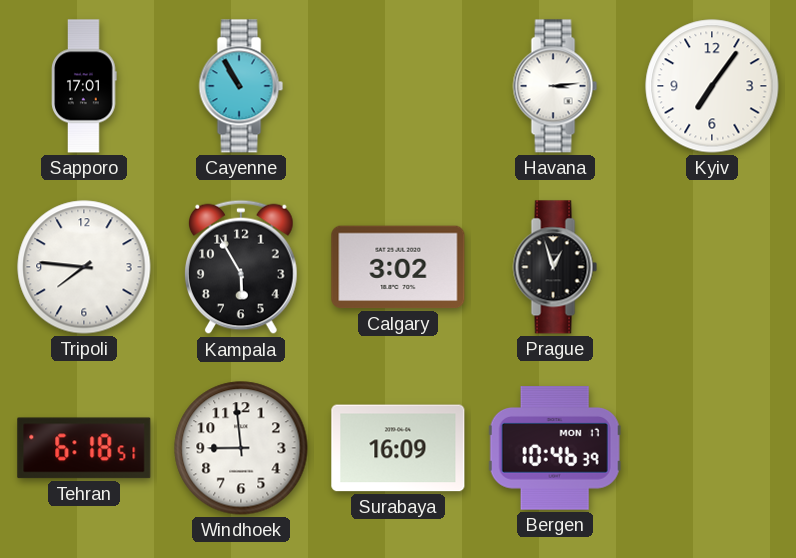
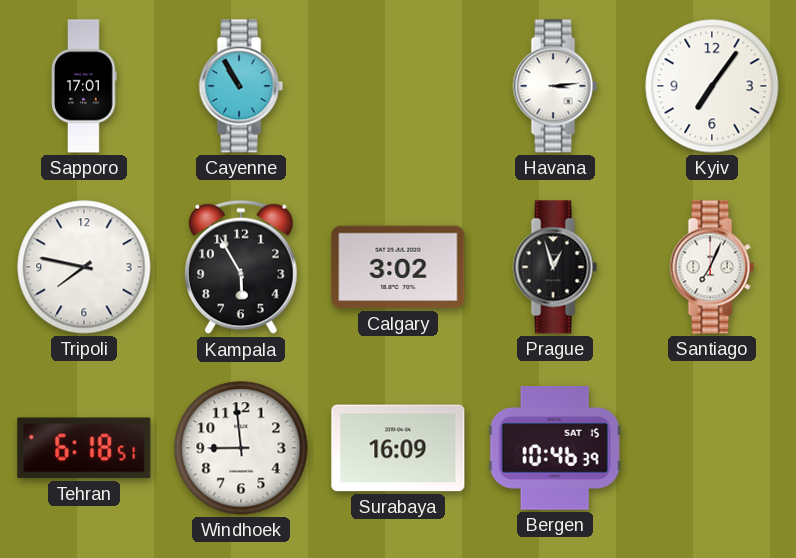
Tripoli: 7:46 -> 7:47 (84, 267)
Santiago: none -> 7:04 (712, 267)
Bergen date: MON 17 -> SAT 15 (555, 448)
